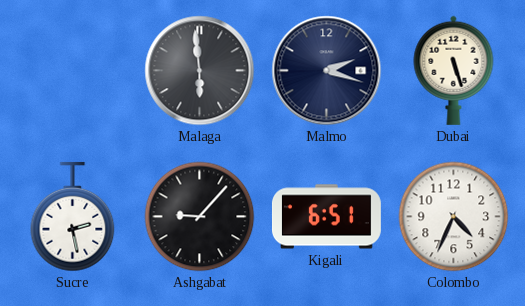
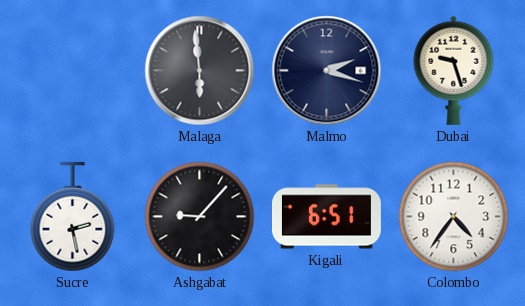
Dubai: 5:27 -> 9:27 (454, 70)
Colombo: 4:34 -> 4:36 (454, 217)
